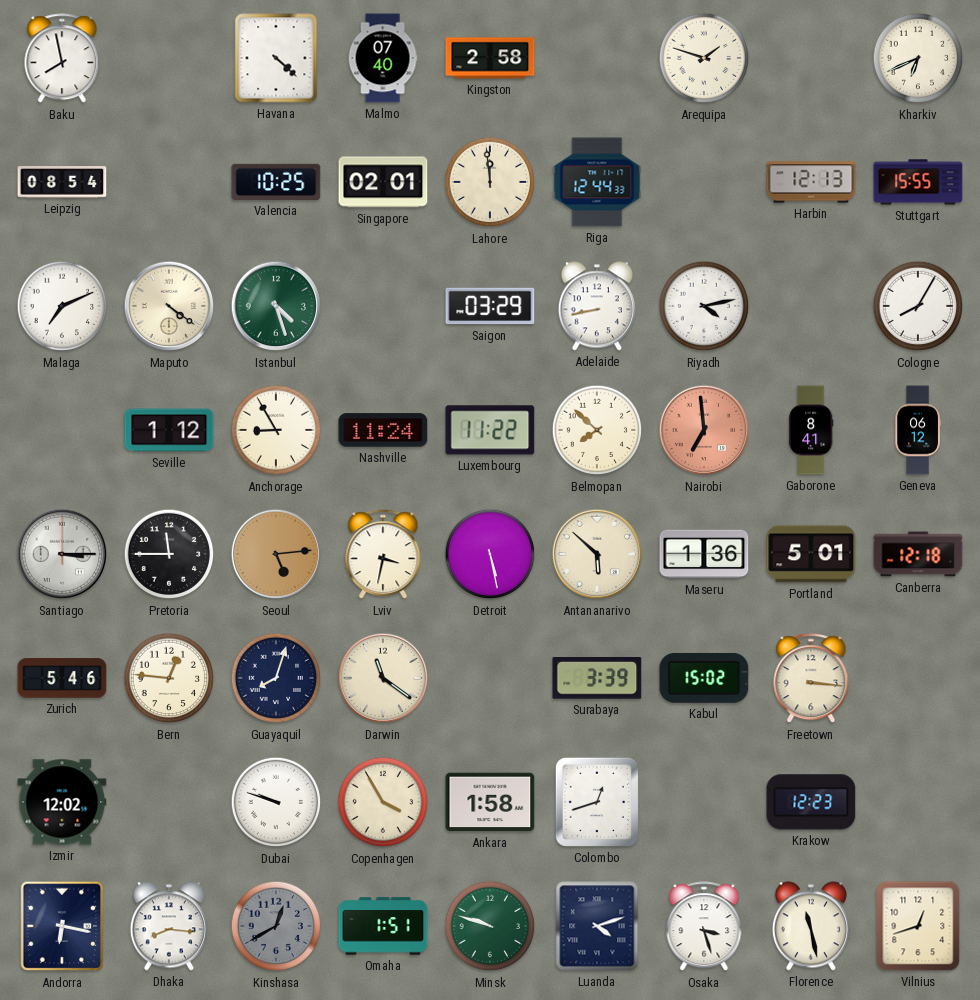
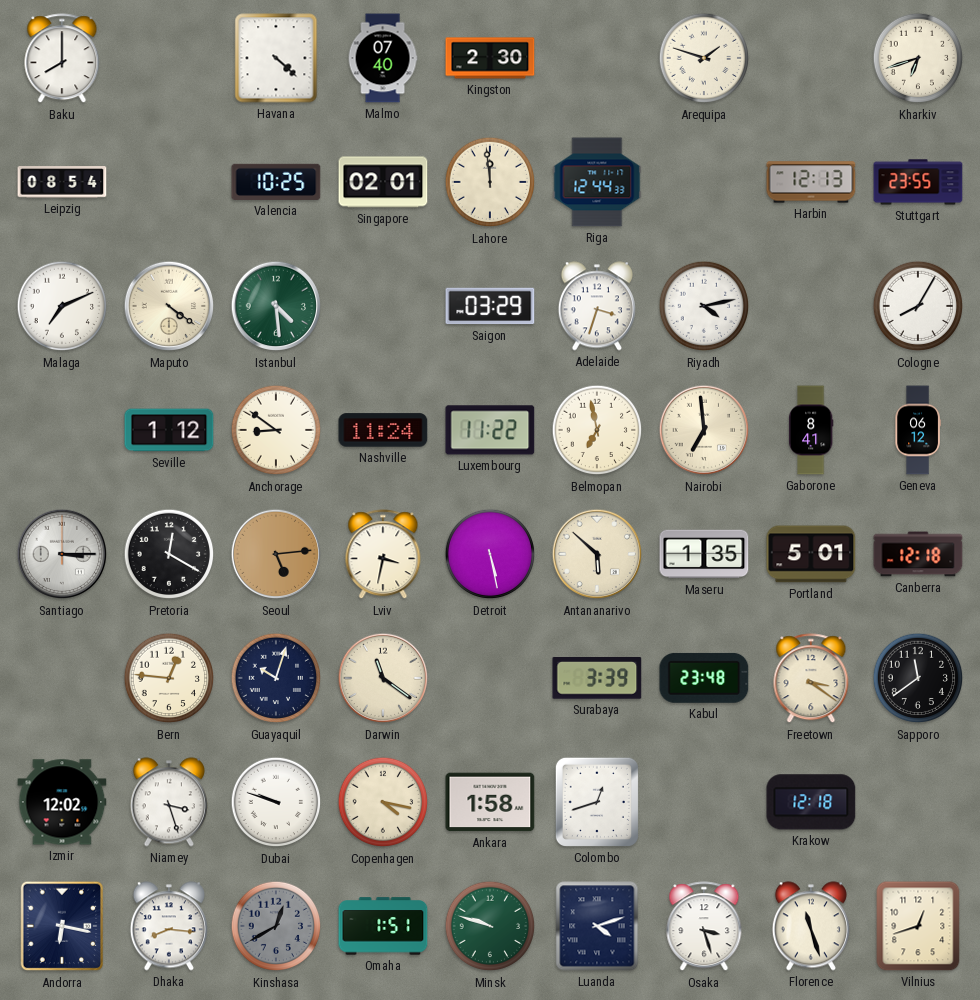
Baku: 7:58 -> 8:00 (62, 59)
Kingston: 2:58 -> 2:30 (490, 58)
Kharkiv: 6:41 -> 6:42 (918, 58)
Stuttgart: 15:55 -> 23:55 (918, 182)
Istanbul: 4:27 -> 4:29 (276, 306)
Adelaide: 8:43 -> 3:33 (597, 306)
Anchorage: 8:55 -> 8:51 (276, 430)
Belmopan: 7:52 -> 6:58 (597, 430)
Nairobi dial: salmon -> cream (704, 430)
Pretoria: 11:45 -> 12:20 (169, 554)
Maseru: 1:36 -> 1:35 (704, 554)
Zurich: 5:46 -> none (62, 678)
Guayaquil: 8:03 -> 10:03 (276, 678)
Kabul: 15:02 -> 23:48 (704, 678)
Freetown: 3:16 -> 3:21 (811, 679)
Sapporo: none -> 11:39 (918, 678)
Niamey: none -> 3:27 (169, 802)
Copenhagen: 3:55 -> 4:17 (383, 802)
Krakow: 12:23 -> 12:18 (811, 802)
Florence: 11:28 -> 11:27 (811, 926)
